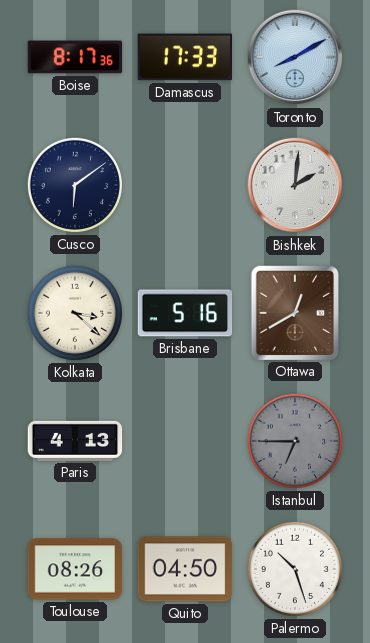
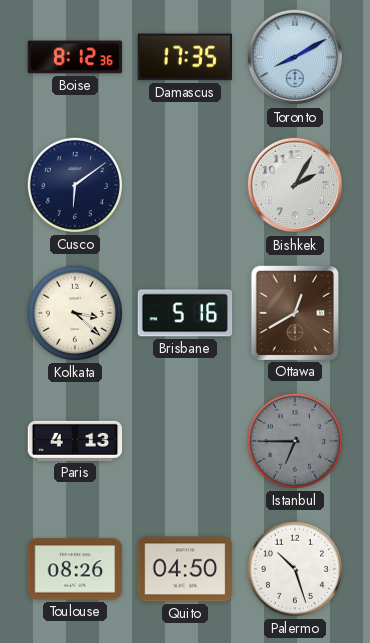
Boise: 8:17 -> 8:12 (75, 57)
Damascus: 17:33 -> 17:35 (184, 57)
Bishkek: 2:01 -> 2:05 (295, 185)
